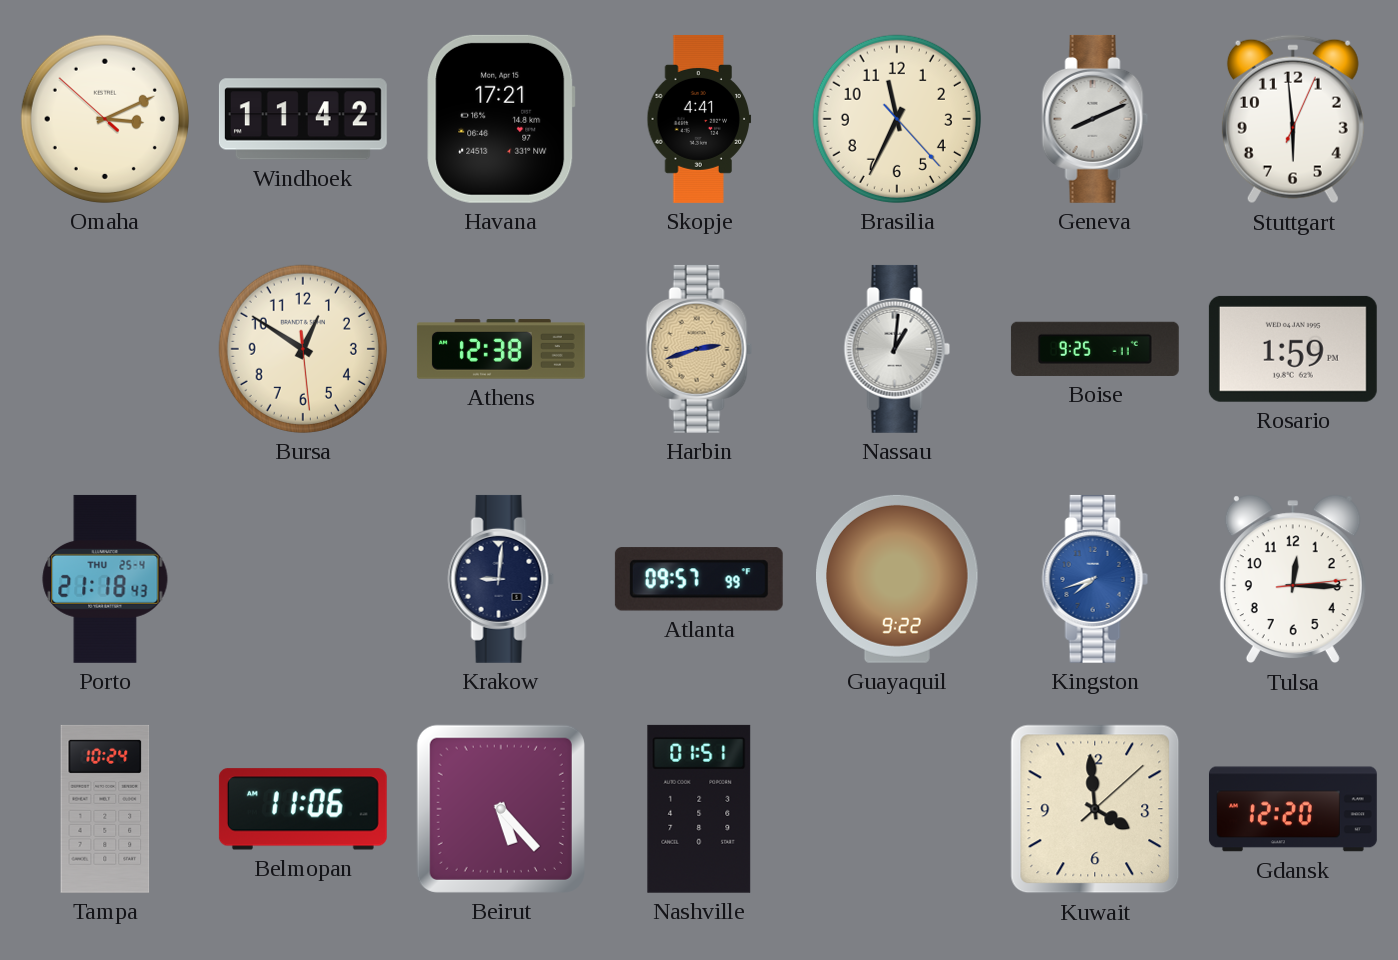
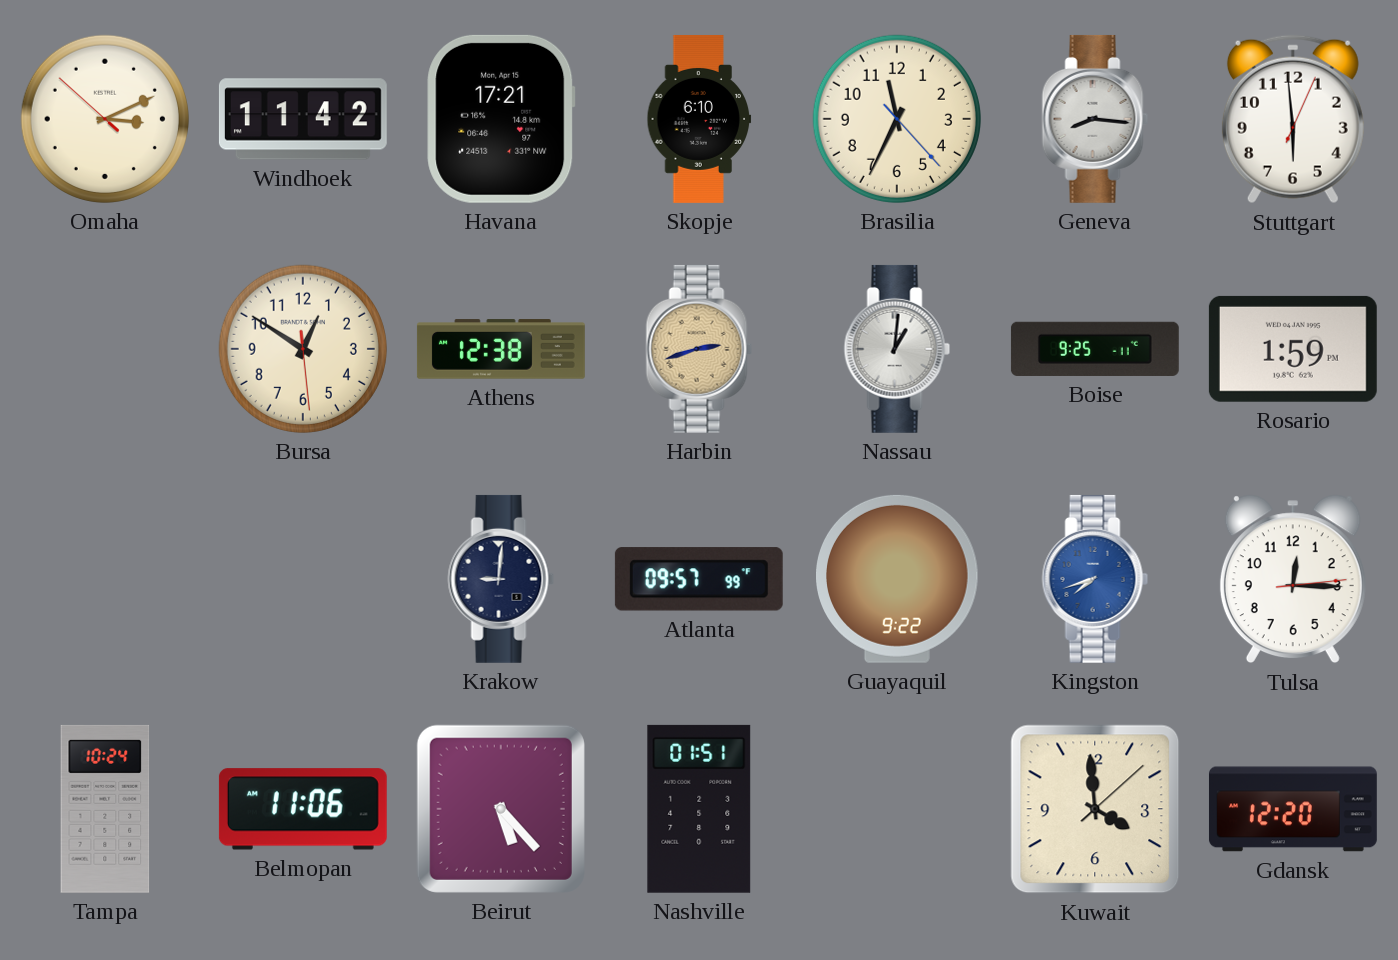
Skopje: 4:41 -> 6:10 (699, 119)
Geneva: 8:11 -> 8:16 (1095, 119)
Porto: 21:18 -> none (105, 579)
